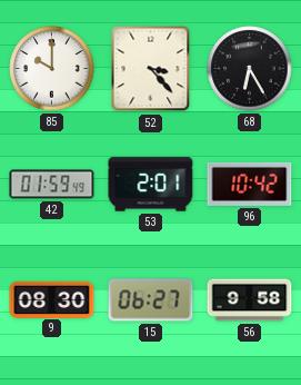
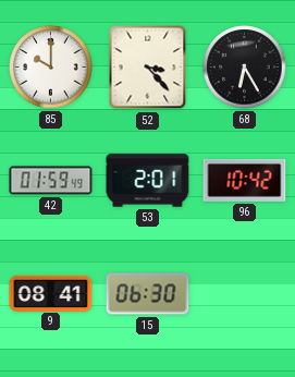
9: 08:30 -> 08:41 (51, 293)
15: 06:27 -> 06:30 (148, 294)
56: 9:58 -> none (250, 300)
